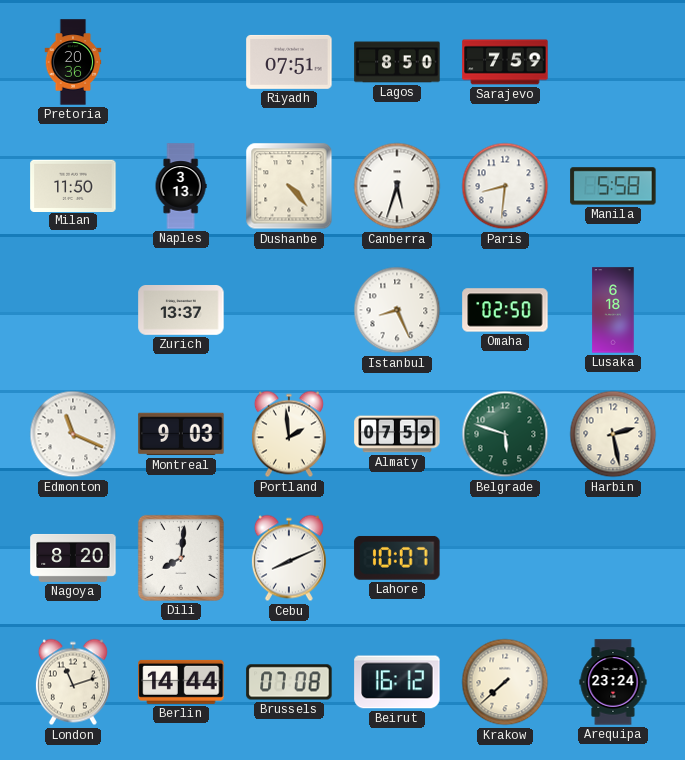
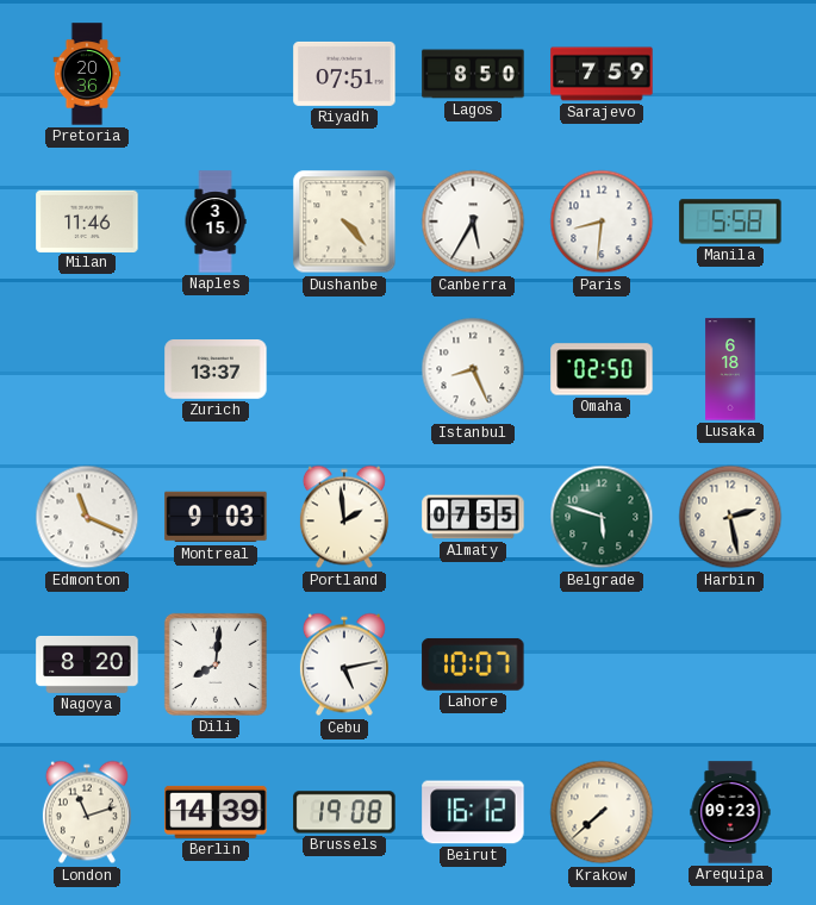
Milan: 11:50 -> 11:46 (87, 220)
Naples: 3:13 -> 3:15 (216, 221)
Canberra: 5:33 -> 5:35 (473, 221)
Almaty: 07:59 -> 07:55 (473, 517)
Cebu: 8:11 -> 5:13 (344, 664)
Berlin: 14:44 -> 14:39 (216, 812)
Brussels: 07:08 -> 19:08 (344, 812)
Arequipa: 23:24 -> 09:23 (730, 812)
